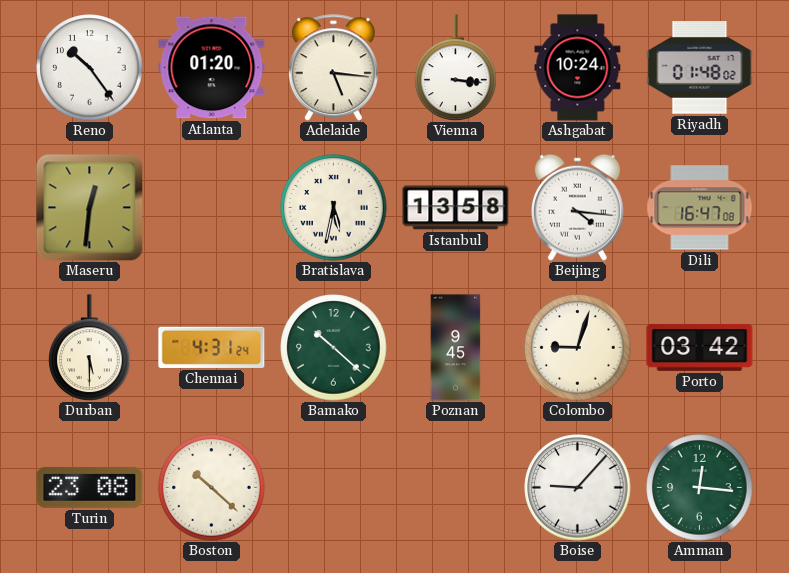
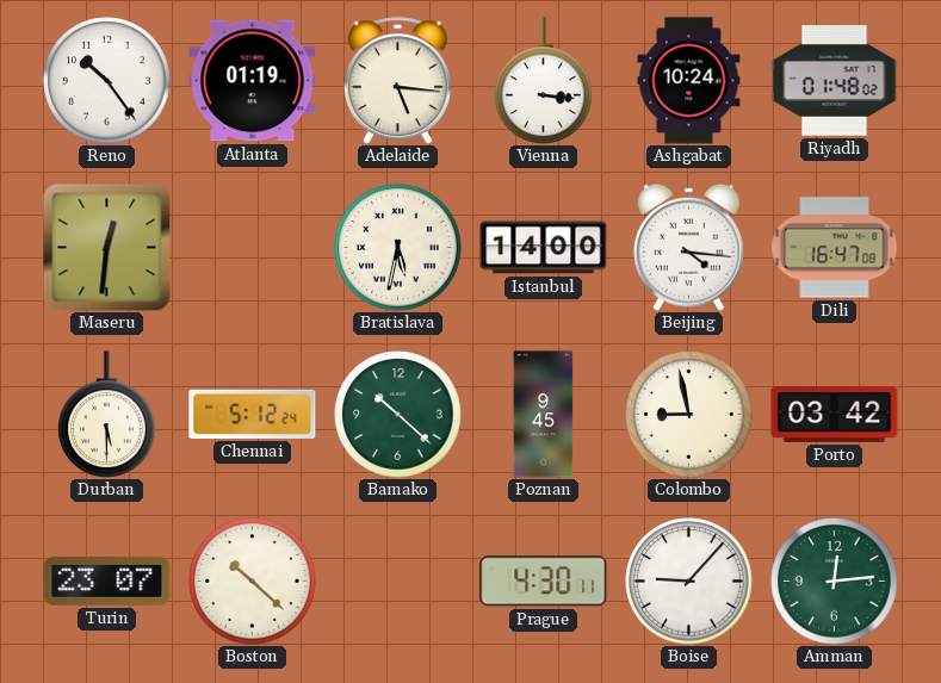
Atlanta: 01:20 -> 01:19 (253, 81)
Istanbul: 13:58 -> 14:00 (544, 248)
Chennai: 4:31 -> 5:12 (253, 414)
Colombo: 9:03 -> 8:58 (689, 415)
Turin: 23:08 -> 23:07 (107, 580)
Prague: none -> 4:30 (544, 582)
Amman: 12:16 -> 12:14 (835, 582)
